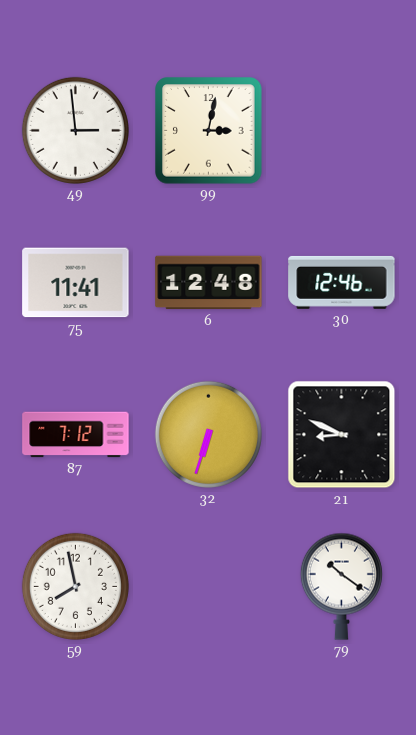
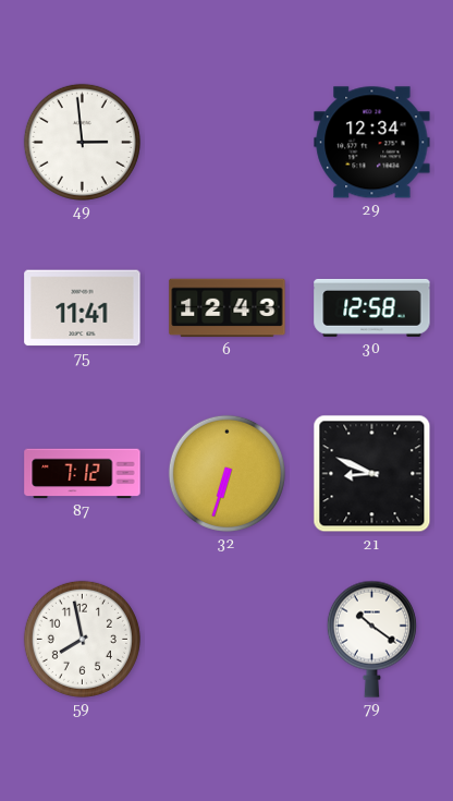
99: 3:02 -> none (209, 131)
29: none -> 12:34 (372, 143)
6: 12:48 -> 12:43 (228, 308)
30: 12:46 -> 12:58 (372, 307)
